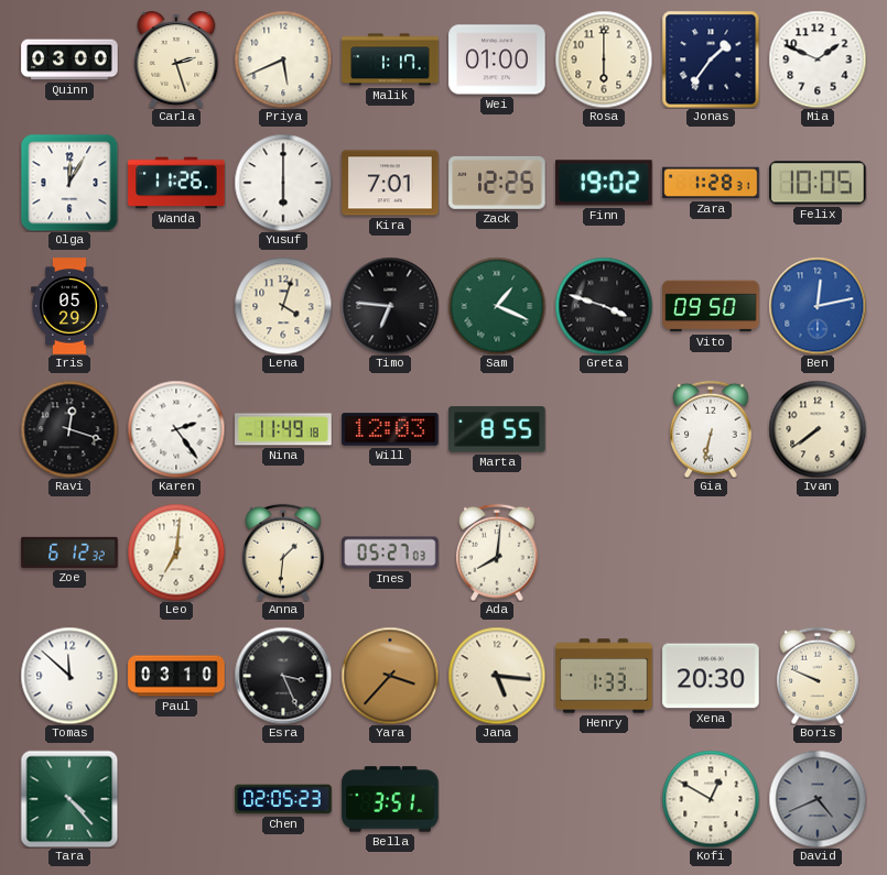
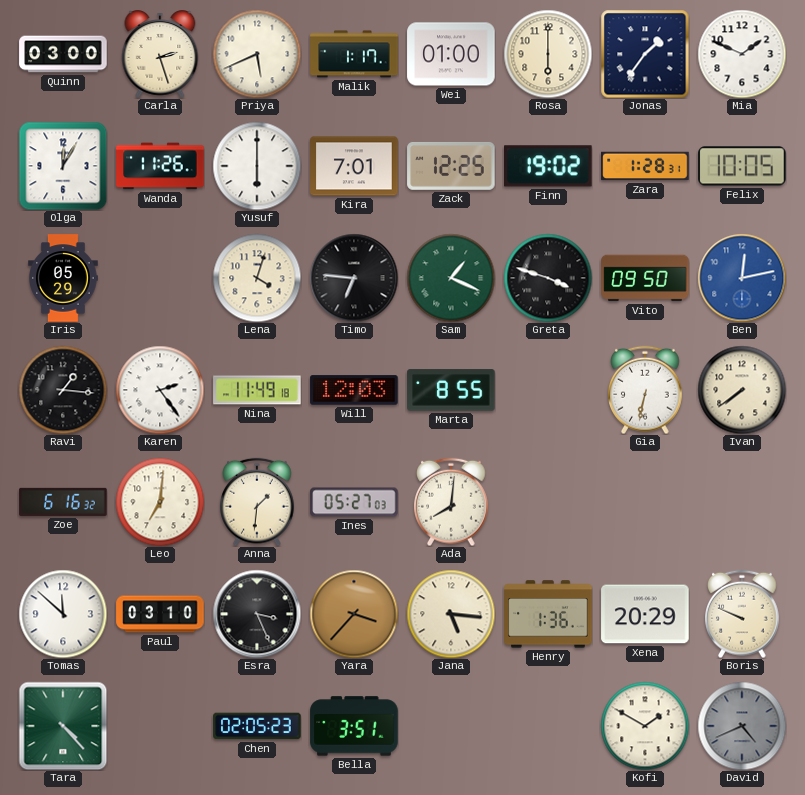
Ravi: 12:18 -> 1:16 (63, 390)
Zoe: 6:12 -> 6:16 (63, 502)
Henry: 1:33 -> 1:36 (548, 614)
Xena: 20:30 -> 20:29 (645, 614)
Kofi: 12:50 -> 1:50 (645, 726)
